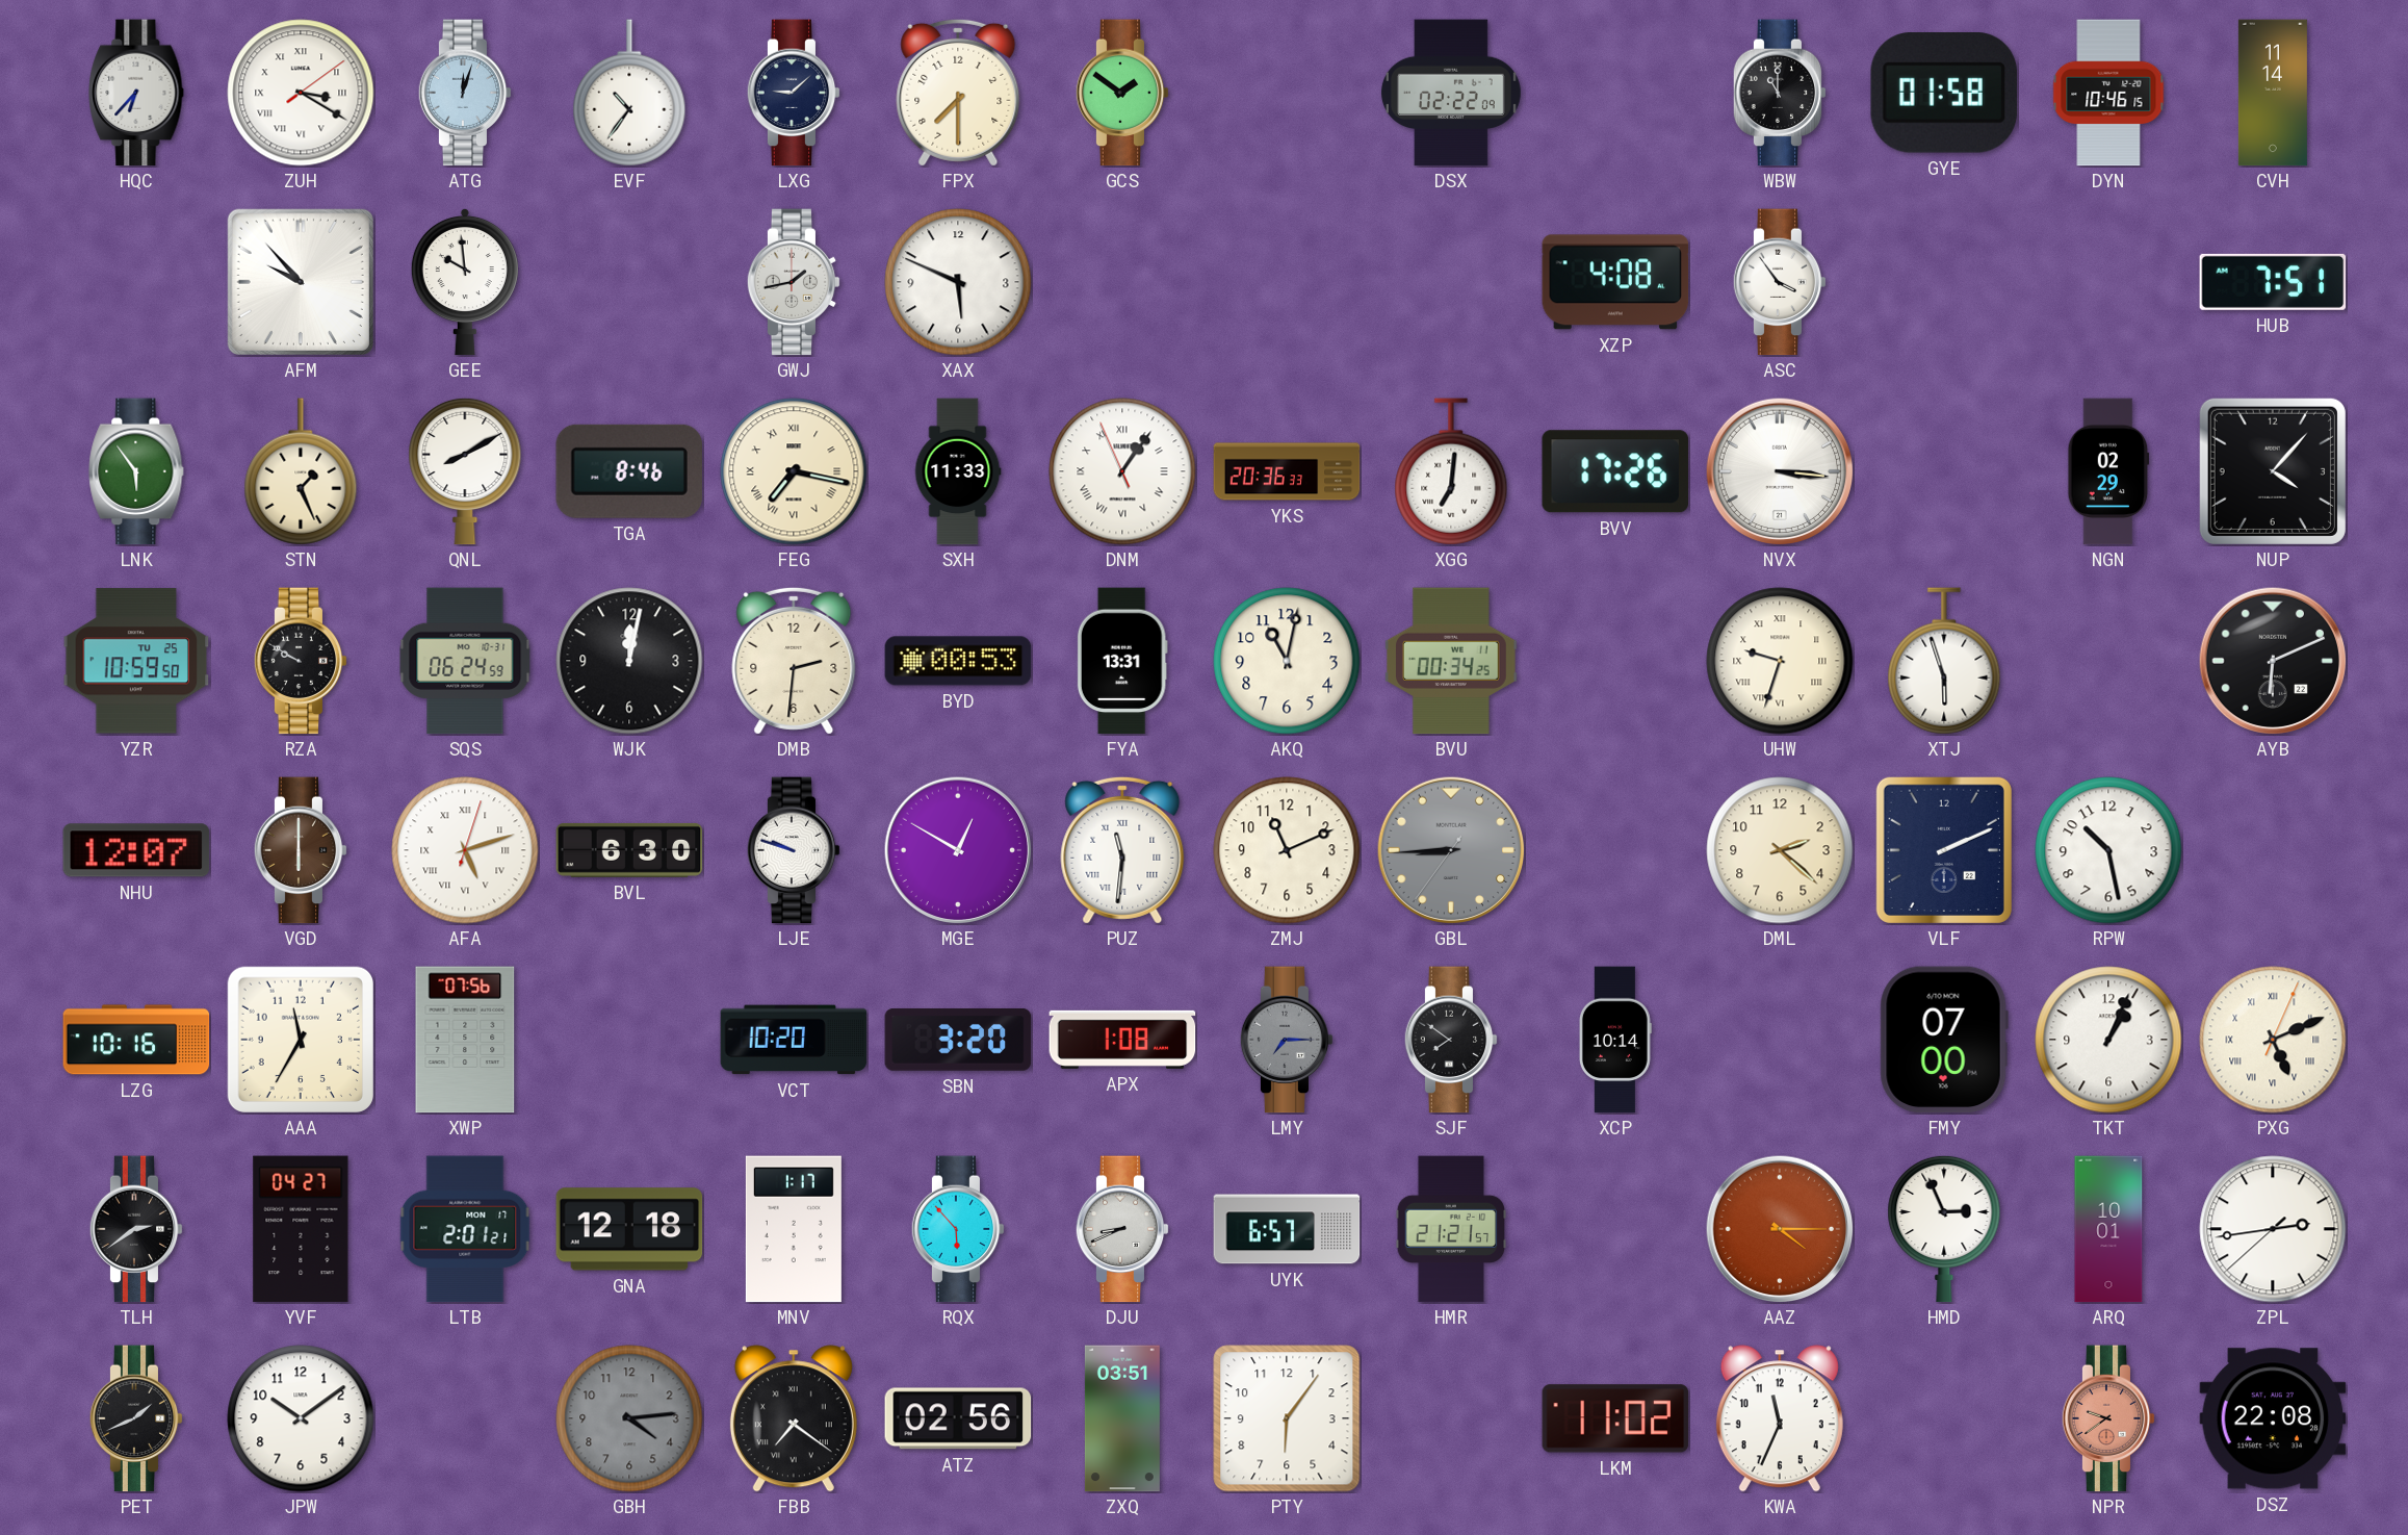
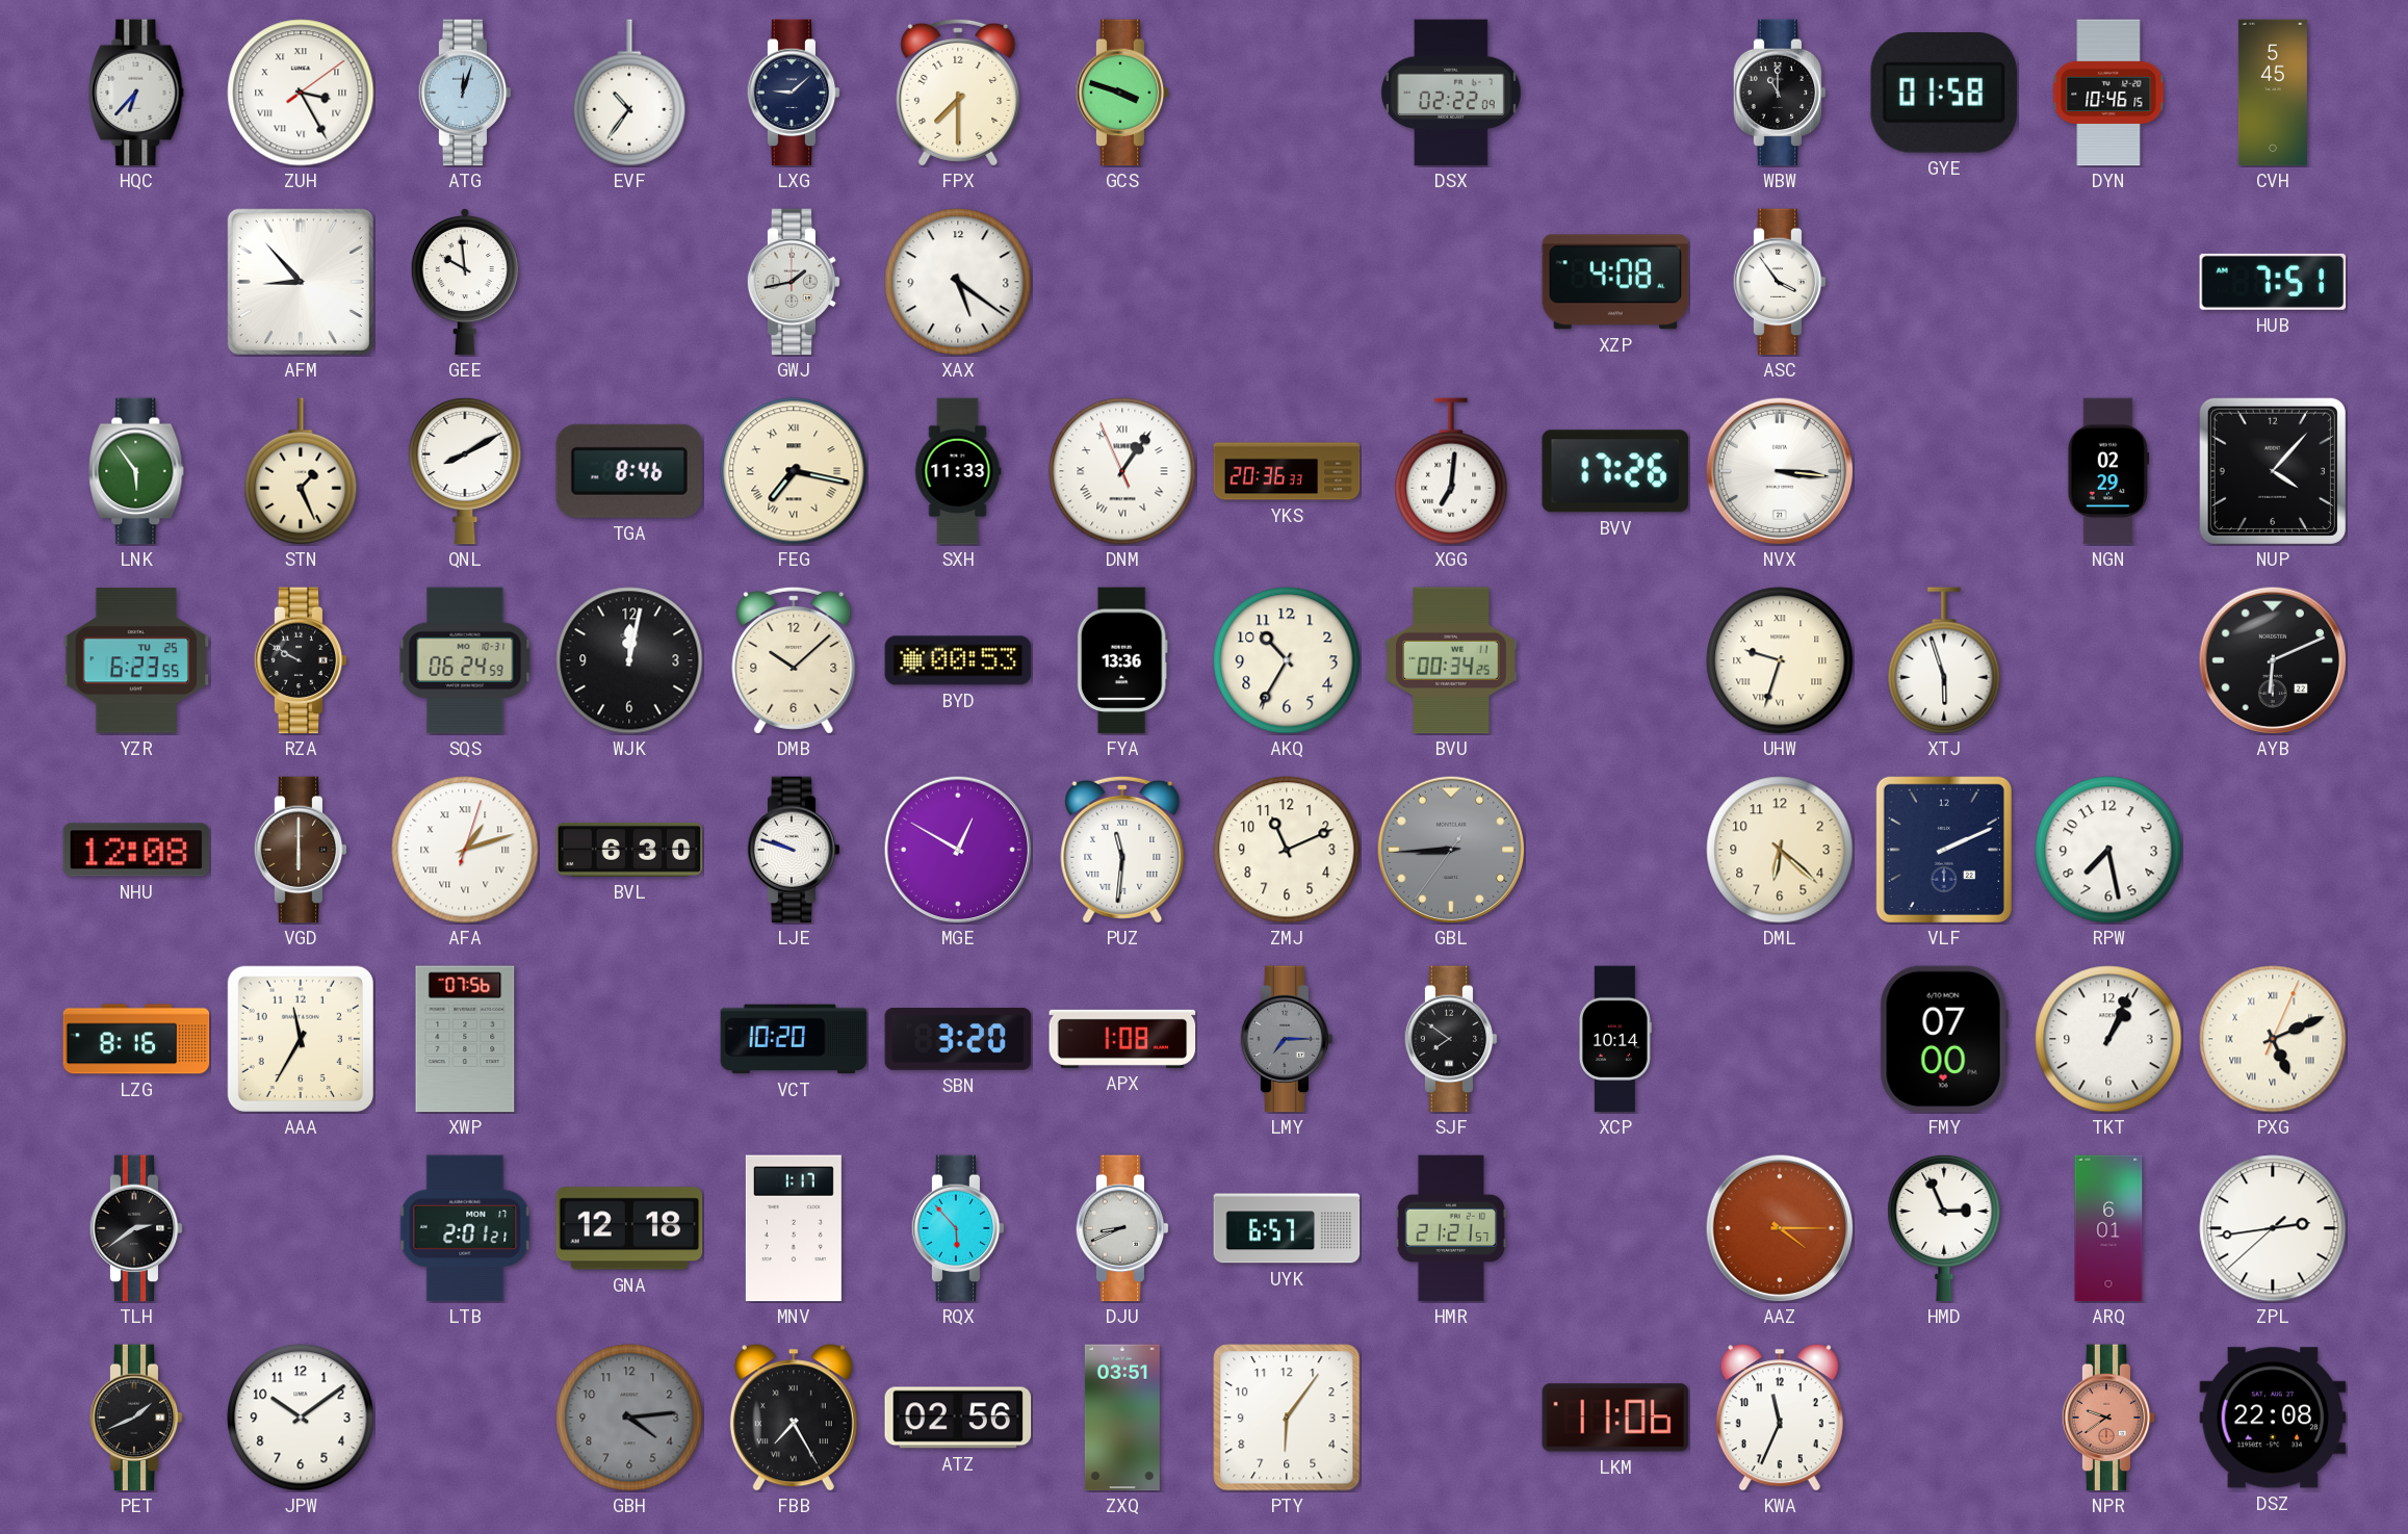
ZUH: 3:20 -> 3:25 (301, 93)
GCS: 1:51 -> 3:48 (1122, 93)
CVH: 11:14 -> 5:45 (2273, 93)
AFM: 9:53 -> 8:53 (301, 282)
XAX: 5:49 -> 5:21 (958, 282)
YZR: 10:59 -> 6:23 (136, 660)
DMB: 2:31 -> 10:08 (794, 660)
FYA: 13:31 -> 13:36 (1122, 660)
AKQ: 11:02 -> 10:35 (1287, 660)
NHU: 12:07 -> 12:08 (136, 850)
AFA: 5:12 -> 1:12 (465, 850)
DML: 2:22 -> 6:22 (1780, 850)
RPW: 10:28 -> 7:28 (2108, 850)
LZG: 10:16 -> 8:16 (136, 1039)
YVF: 04:27 -> none (301, 1229)
ARQ: 10:01 -> 6:01 (2108, 1228)
FBB: 7:21 -> 7:25 (794, 1418)
LKM: 11:02 -> 11:06 (1615, 1418)
